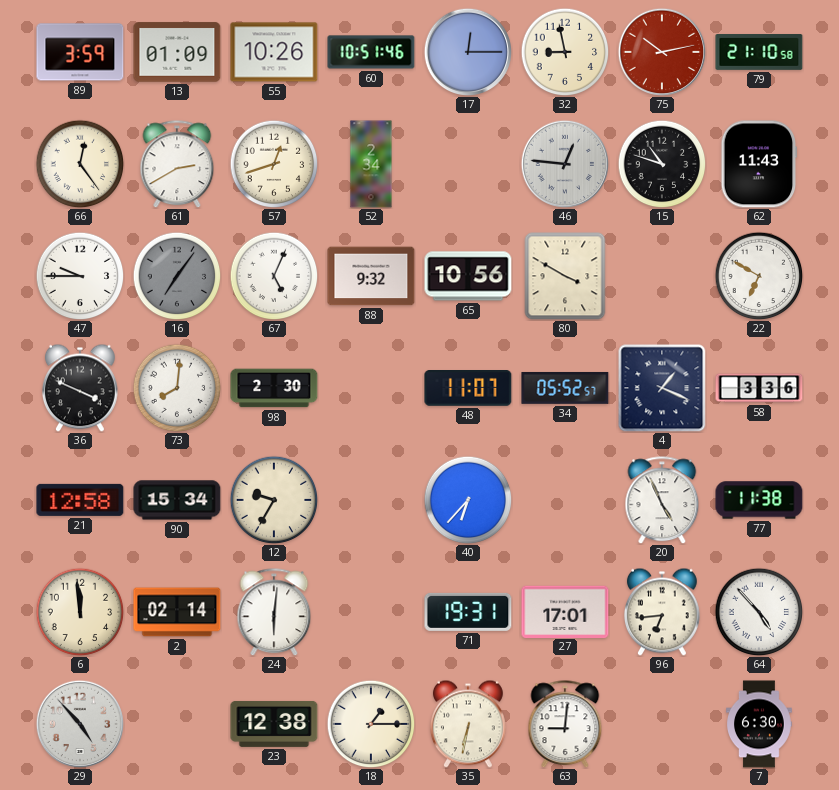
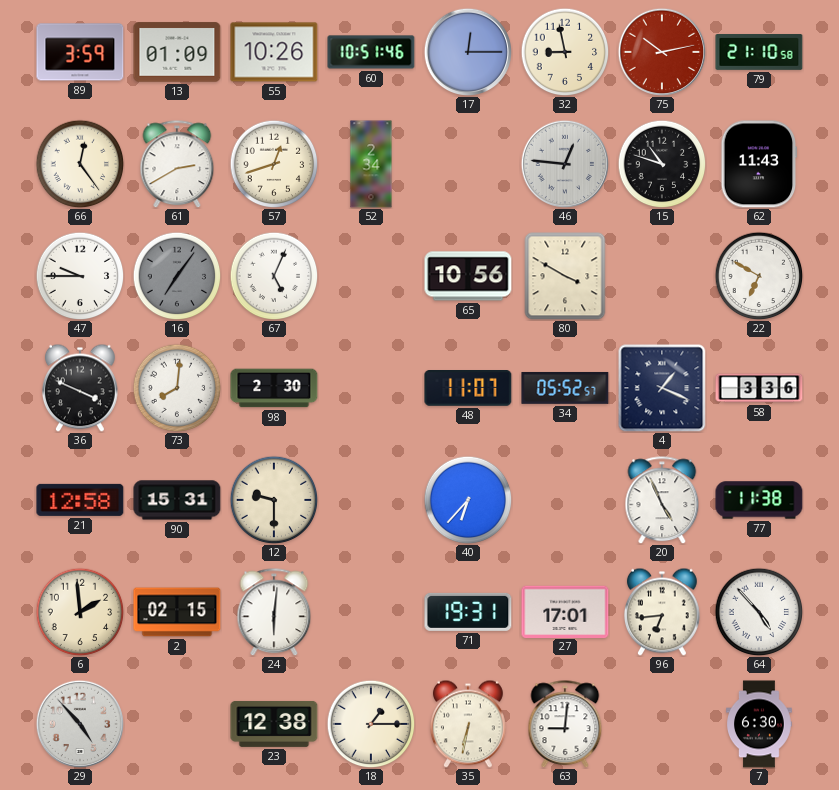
88: 9:32 -> none (371, 276)
90: 15:34 -> 15:31 (177, 500)
12: 9:35 -> 9:30 (274, 500)
6: 11:59 -> 1:59 (80, 612)
2: 02:14 -> 02:15 (177, 612)
